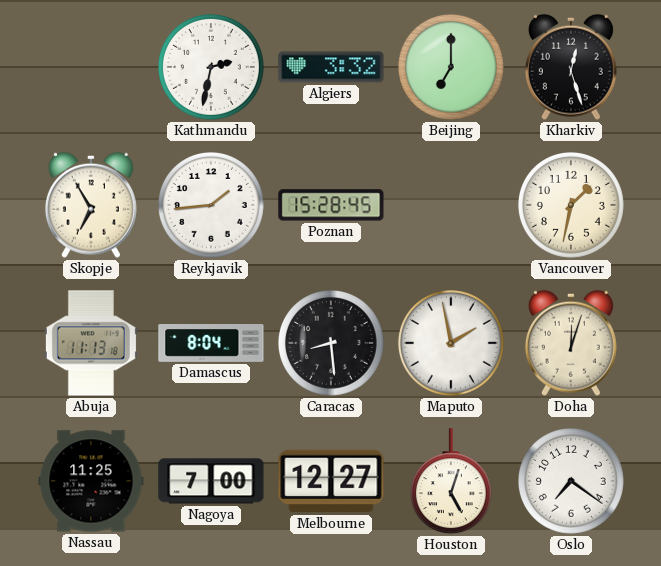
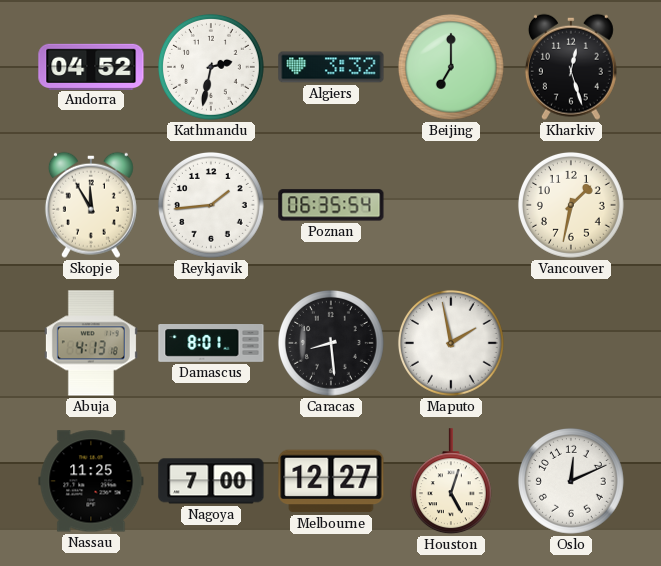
Andorra: none -> 04:52 (91, 66)
Skopje: 6:55 -> 11:55 (91, 205)
Poznan: 15:28 -> 06:35 (331, 205)
Abuja: 11:13 -> 4:13 (91, 343)
Damascus: 8:04 -> 8:01 (211, 344)
Doha: 12:03 -> none (571, 343)
Oslo: 7:21 -> 12:11 (571, 481)
